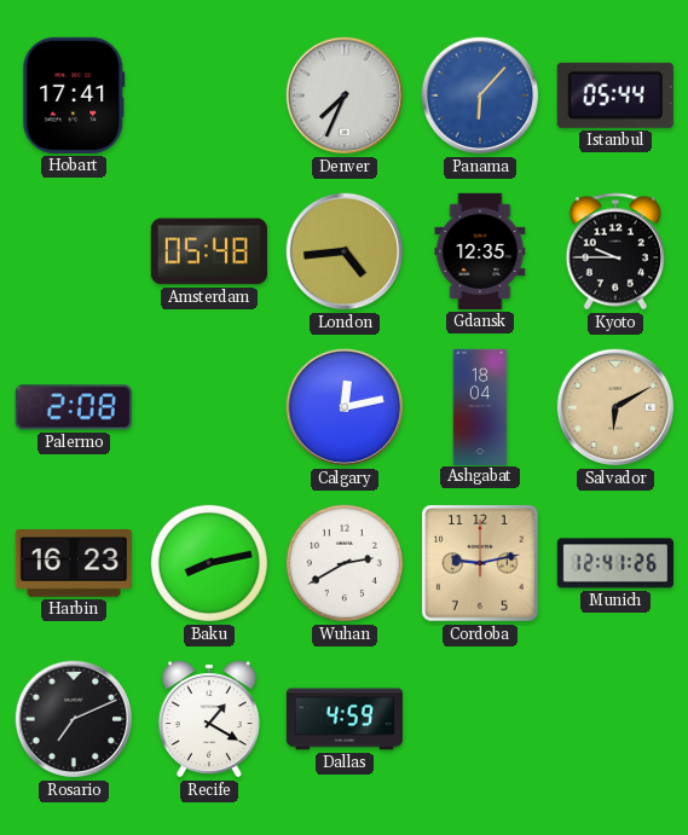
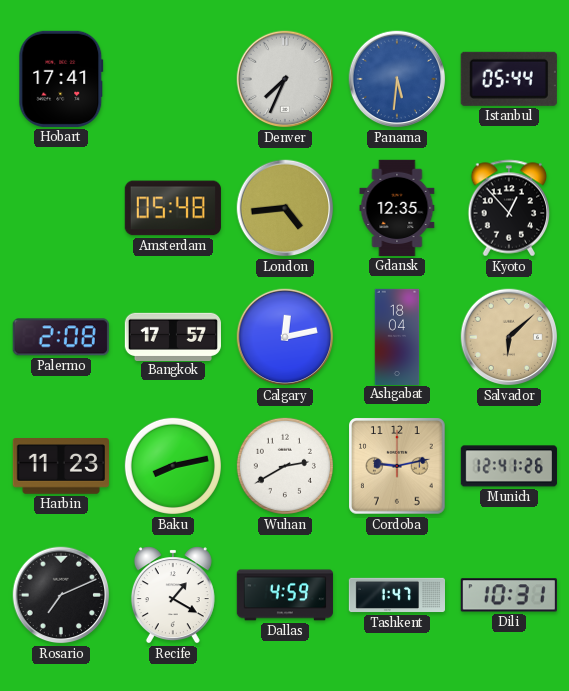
Panama: 6:07 -> 5:31 (397, 79)
Kyoto: 9:45 -> 12:53 (509, 208)
Bangkok: none -> 17:57 (173, 336)
Salvador: 6:10 -> 6:08 (509, 337)
Harbin: 16:23 -> 11:23 (61, 466)
Tashkent: none -> 1:47 (396, 595)
Dili: none -> 10:31 (509, 595)
